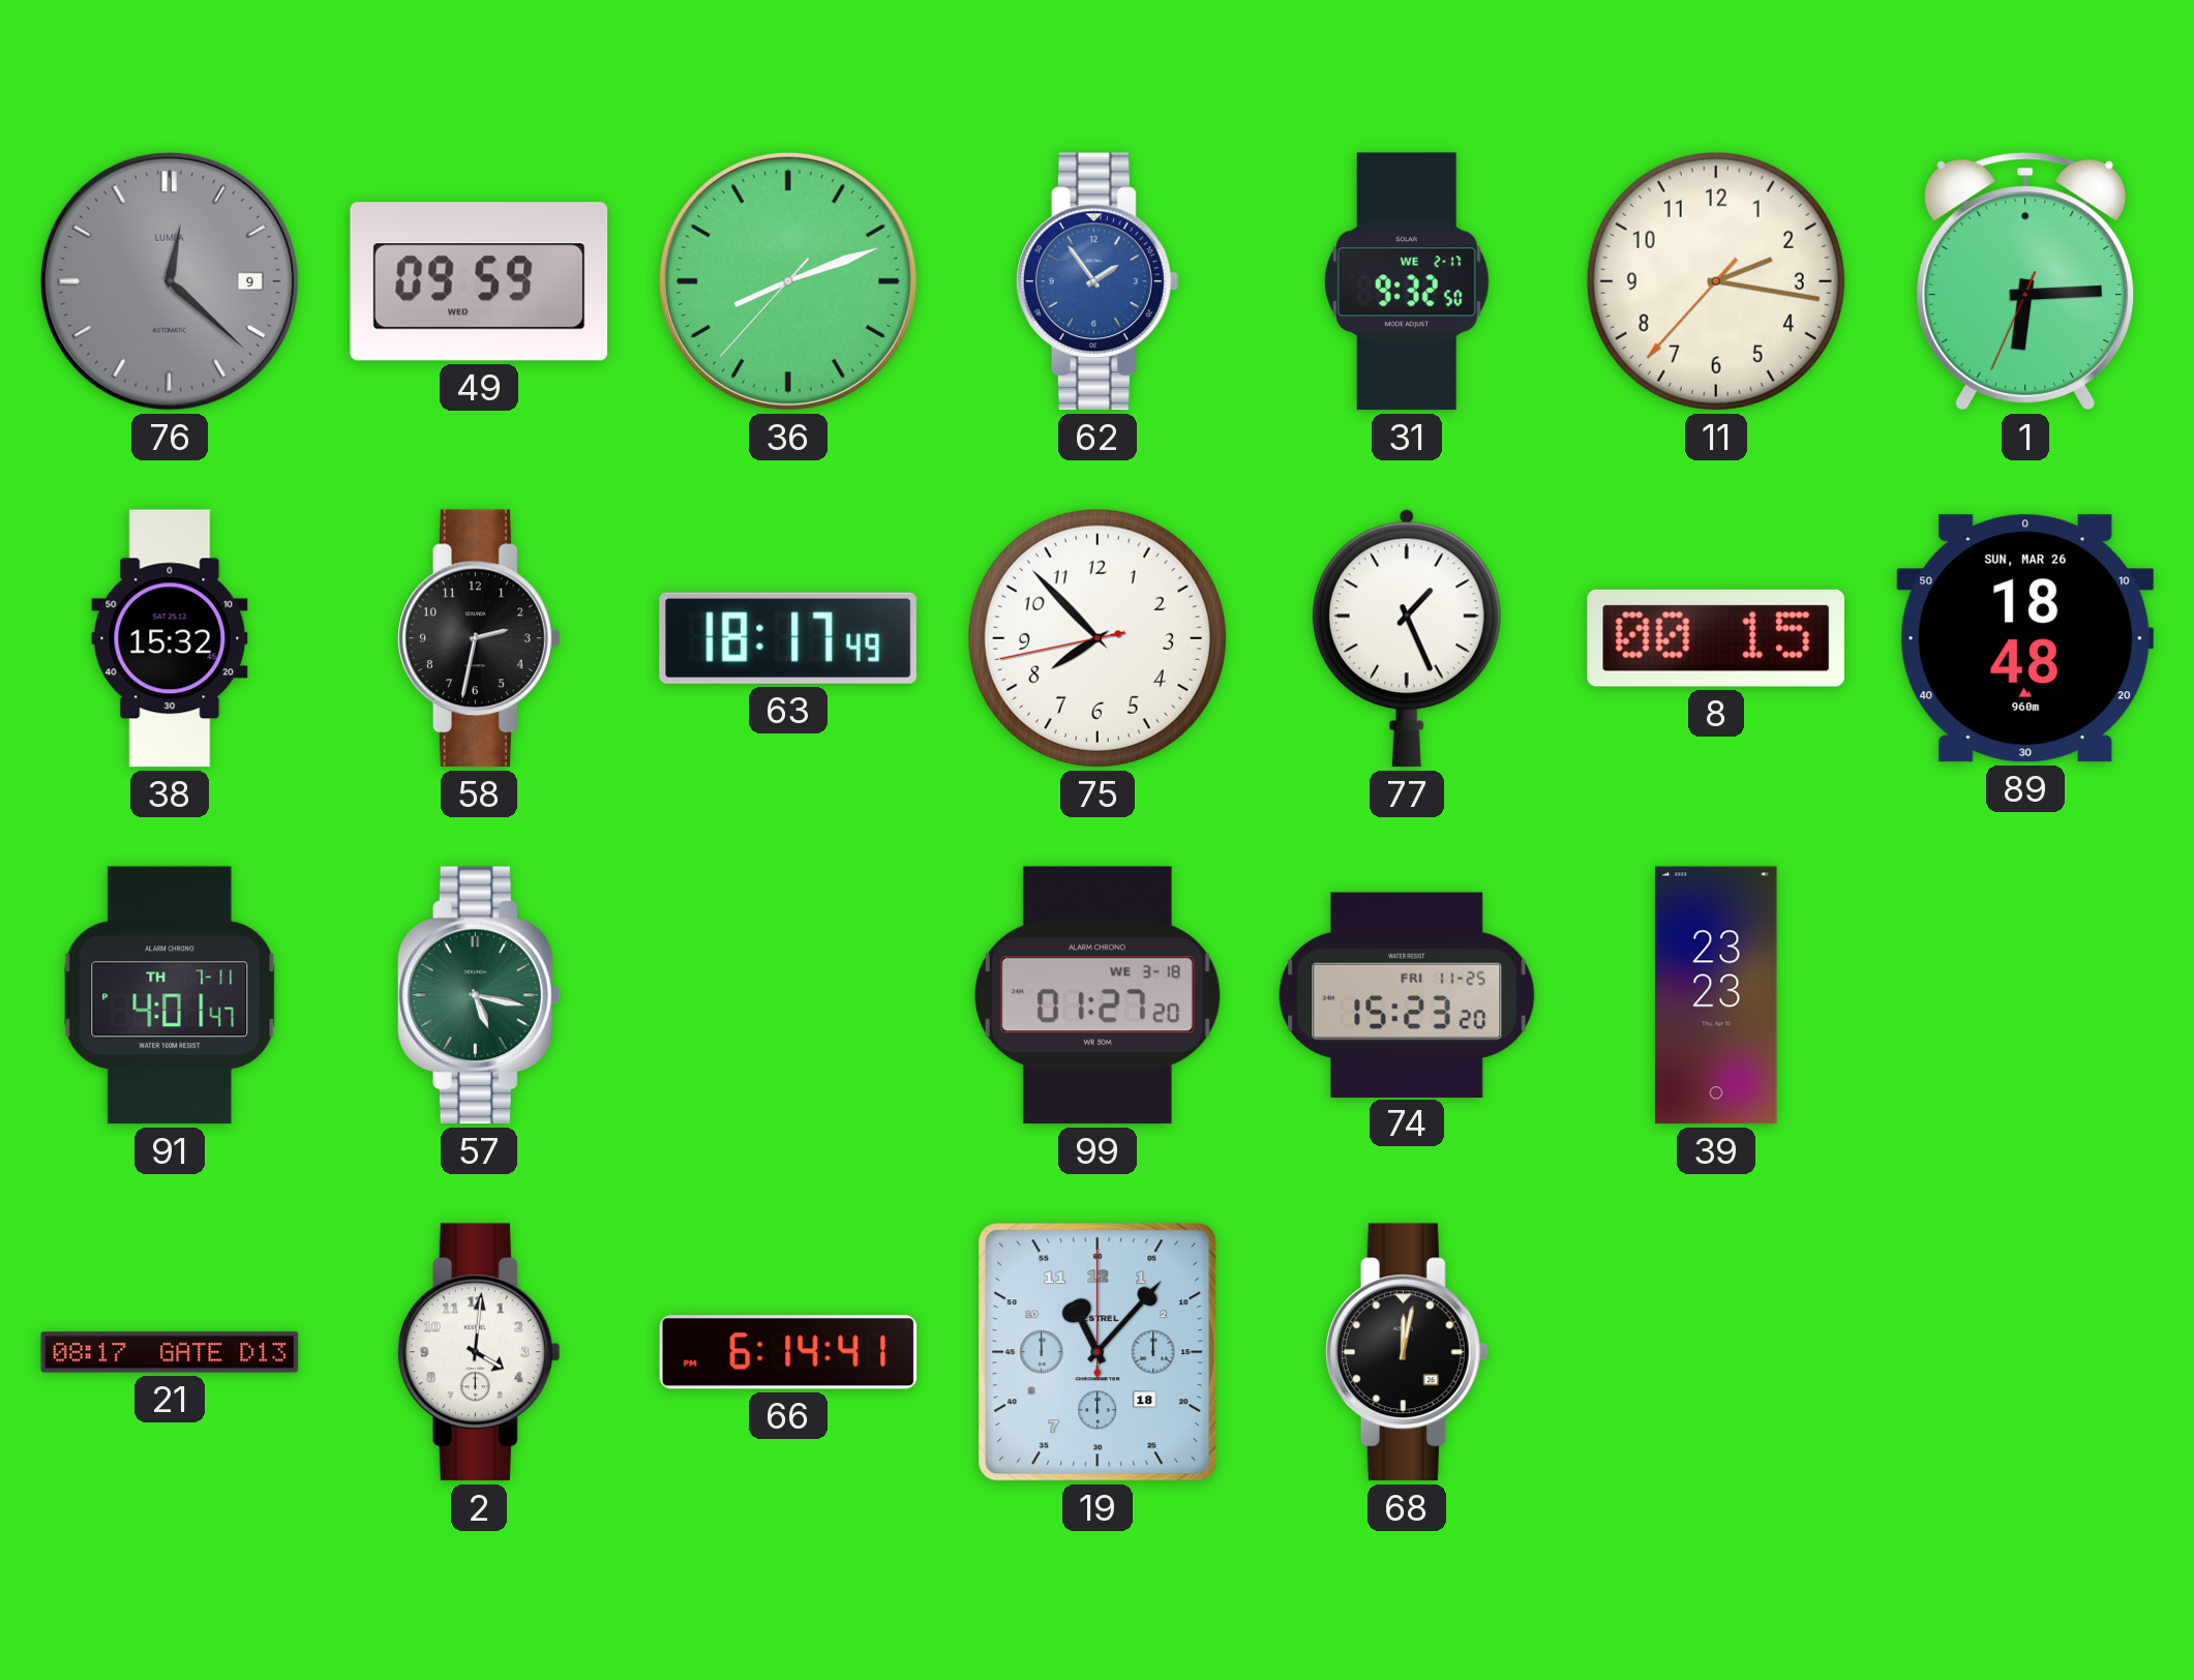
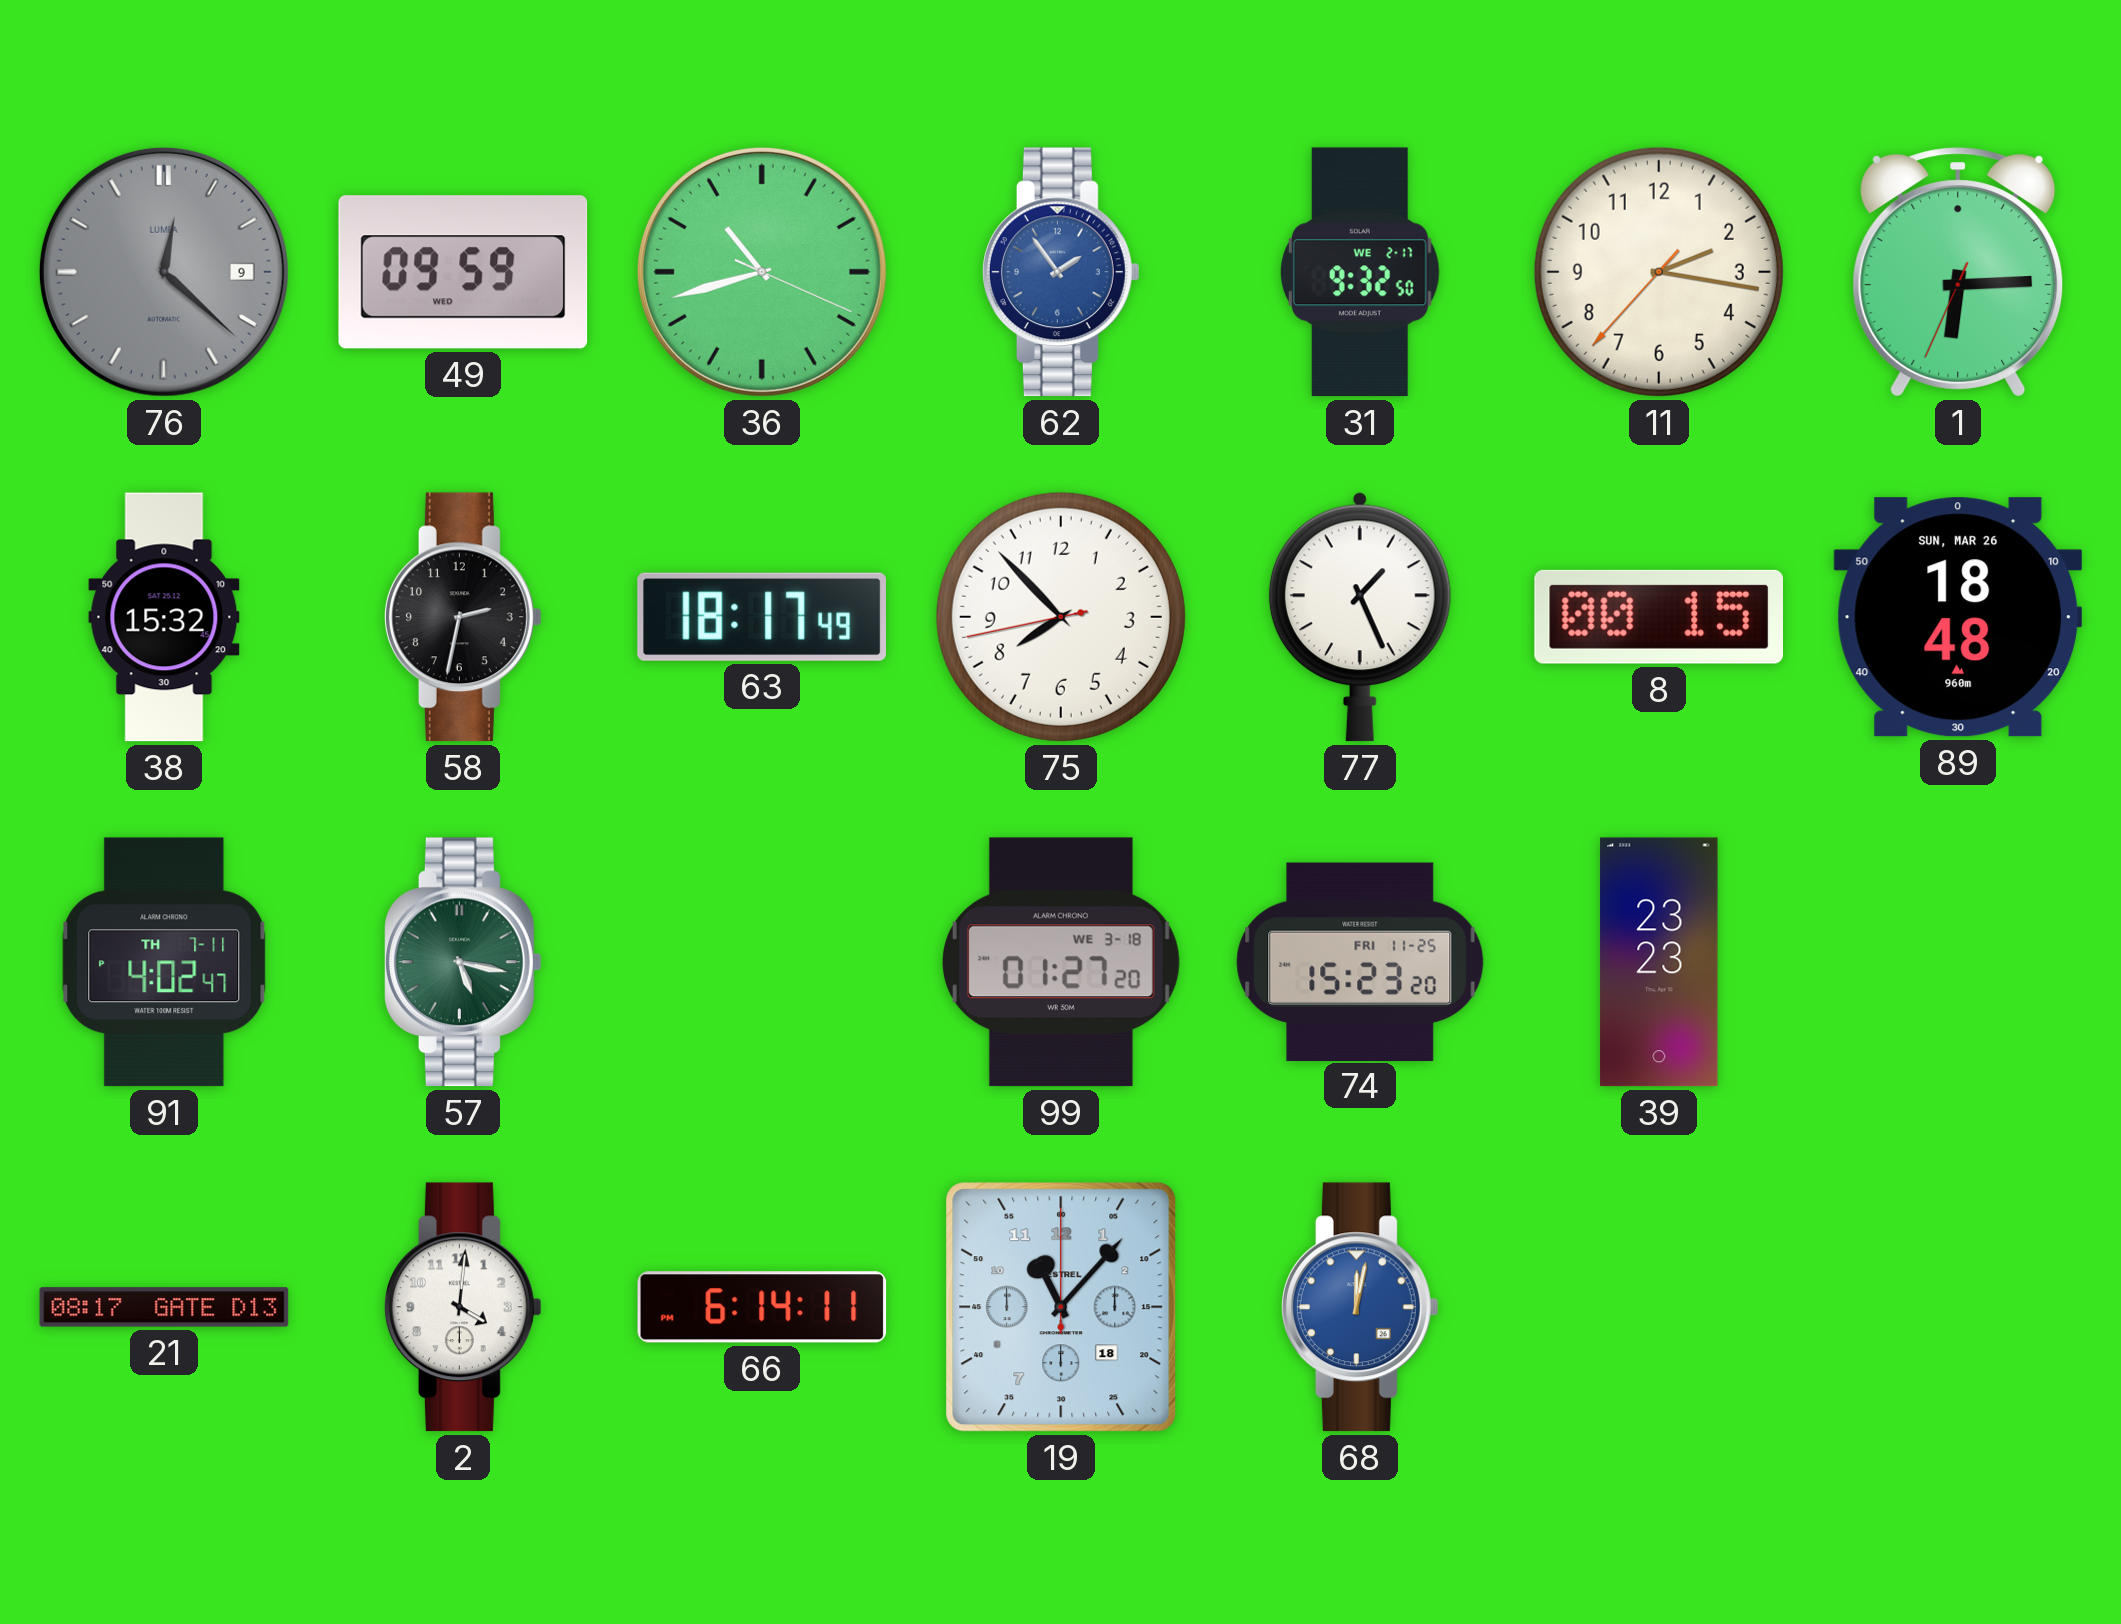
36: 8:11 -> 10:42 (762, 272)
91: 4:01 -> 4:02 (164, 962)
66: 6:14:41 -> 6:14:11 (762, 1307)
68 dial: black -> blue (1360, 1307)
